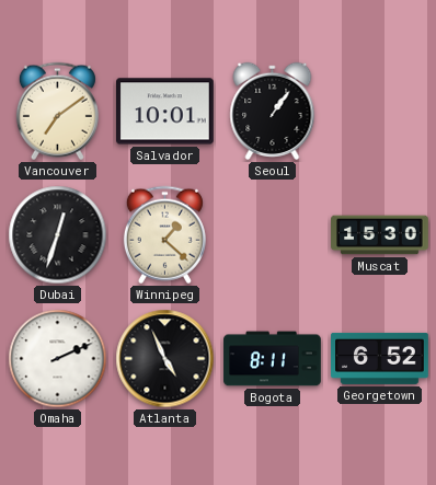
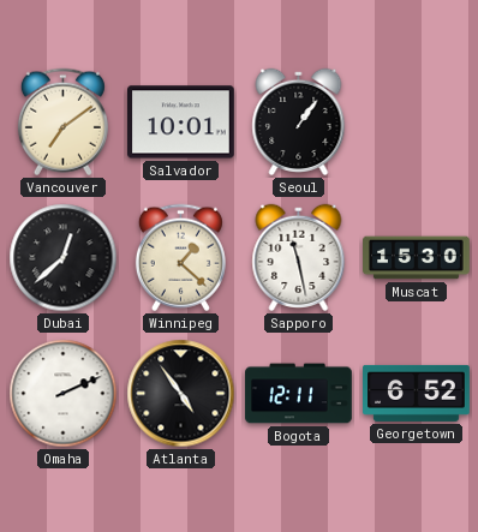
Dubai: 12:33 -> 12:38 (64, 258)
Sapporo: none -> 11:28 (299, 257)
Atlanta: 4:56 -> 4:54 (181, 394)
Bogota: 8:11 -> 12:11 (299, 394)
